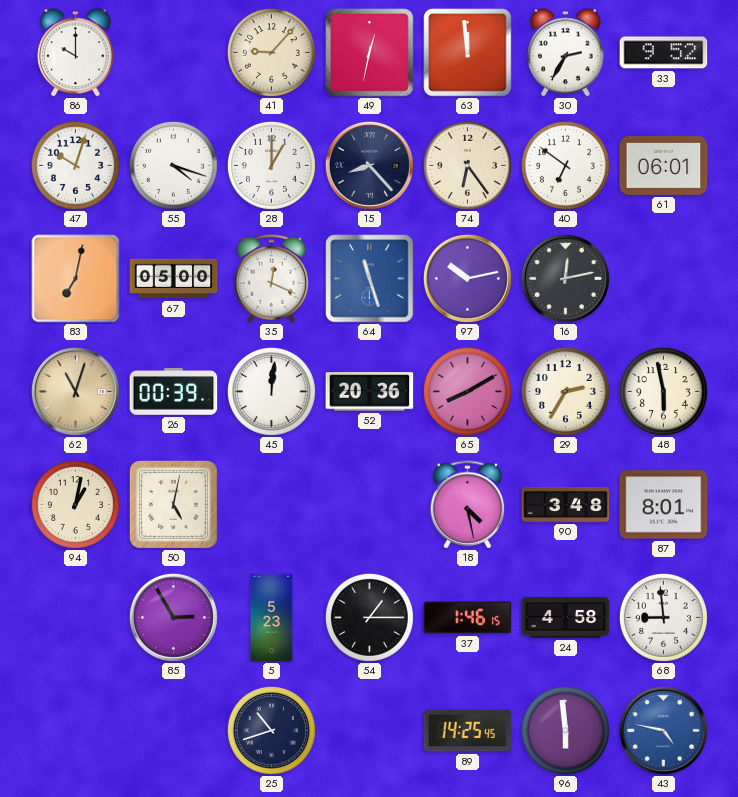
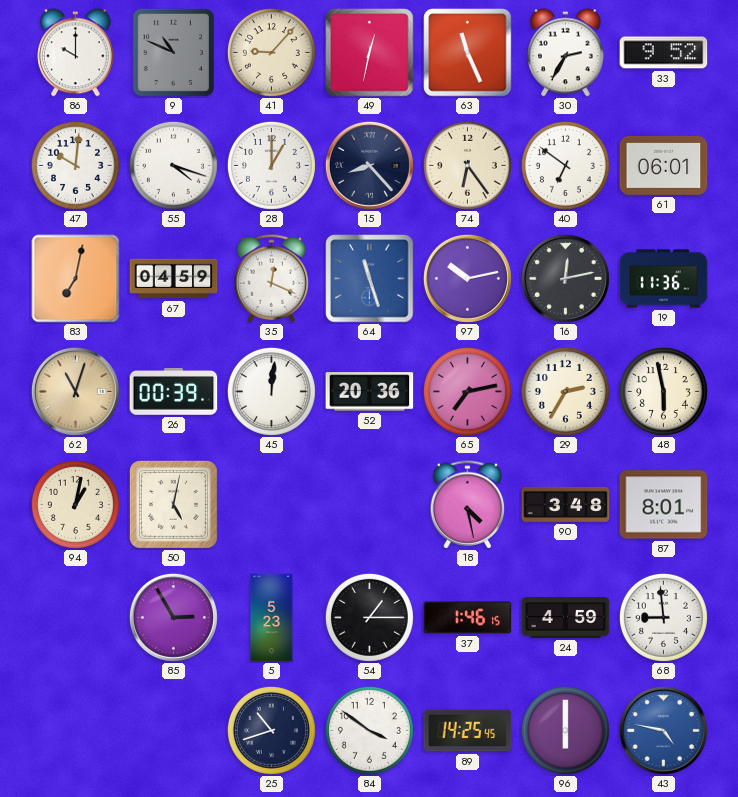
9: none -> 10:49 (173, 52)
63: 11:59 -> 11:26 (468, 53)
47: 10:03 -> 10:01 (75, 165)
67: 05:00 -> 04:59 (174, 279)
19: none -> 11:36 (664, 279)
65: 8:10 -> 7:13 (467, 391)
24: 4:58 -> 4:59 (566, 618)
84: none -> 3:51 (369, 730)
96: 5:59 -> 6:00 (565, 730)
